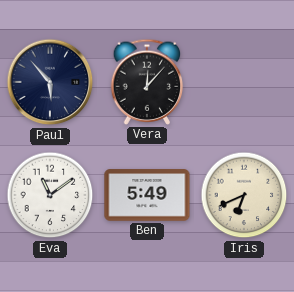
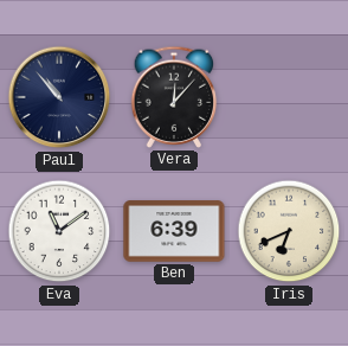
Paul: 5:53 -> 10:53 (59, 97)
Ben: 5:49 -> 6:39 (174, 231)
